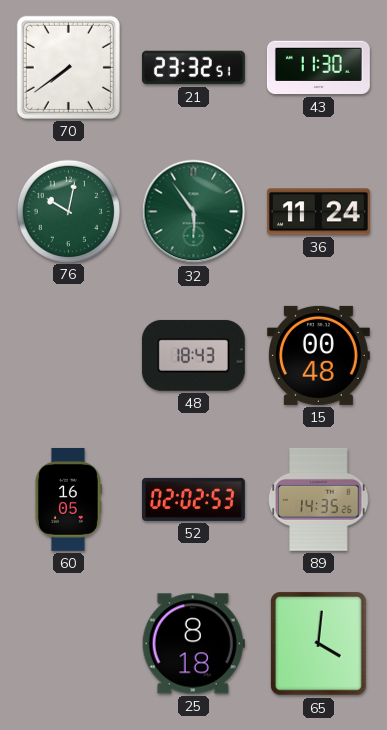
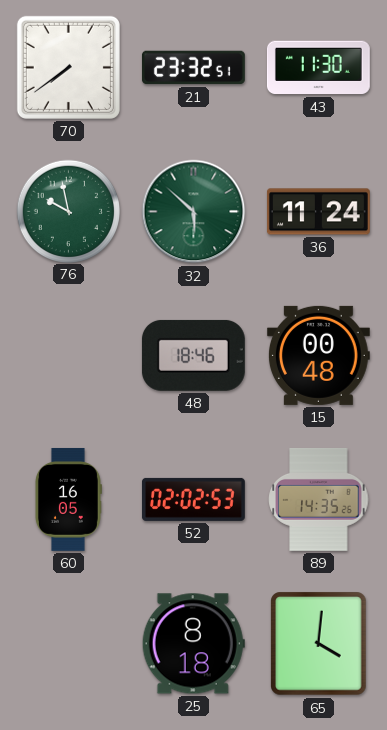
76: 10:02 -> 9:58 (68, 211)
32: 5:54 -> 5:52 (194, 212)
48: 18:43 -> 18:46 (193, 355)
